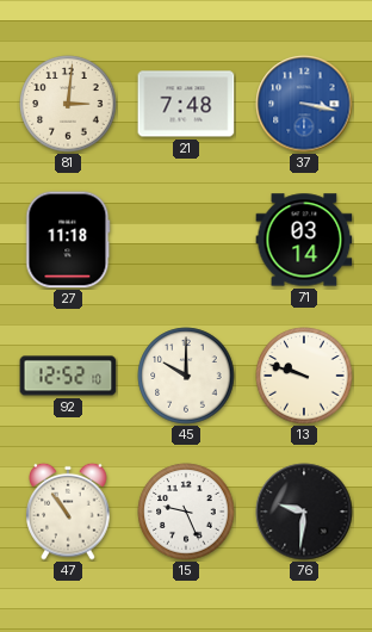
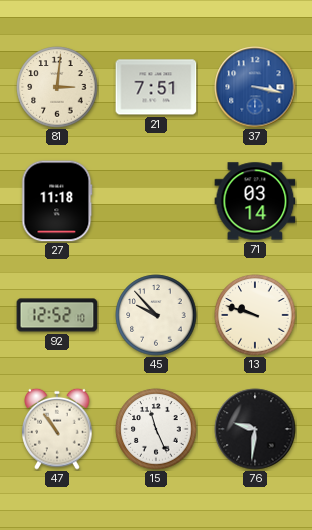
21: 7:48 -> 7:51 (156, 87)
45: 10:00 -> 9:53 (156, 315)
15: 9:26 -> 11:26 (156, 429)
